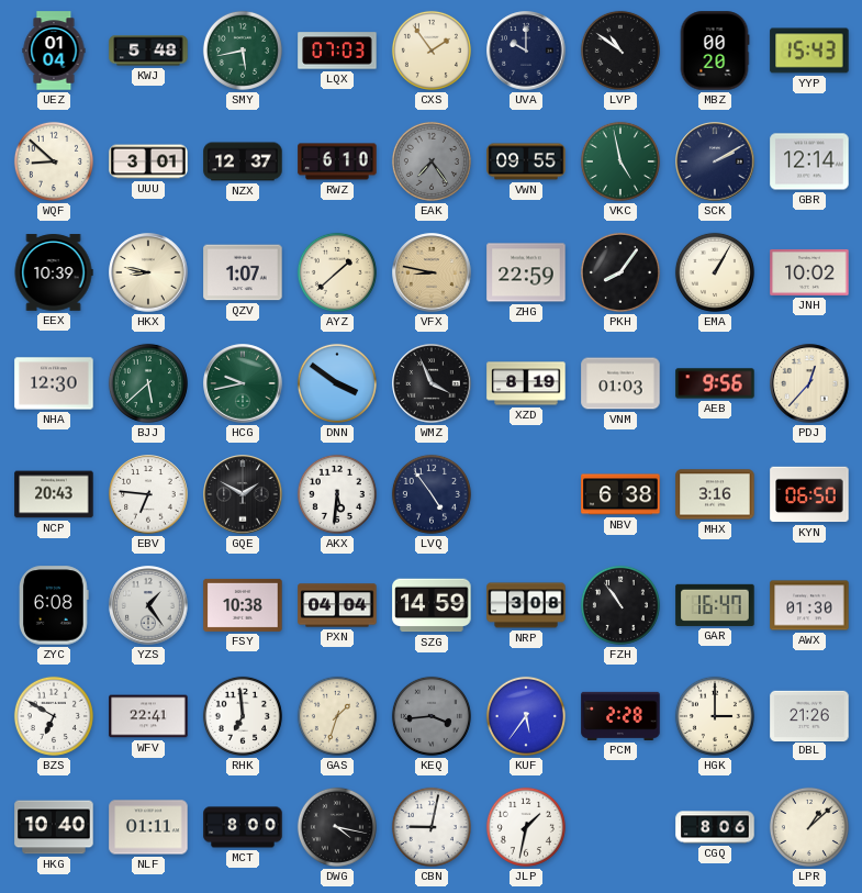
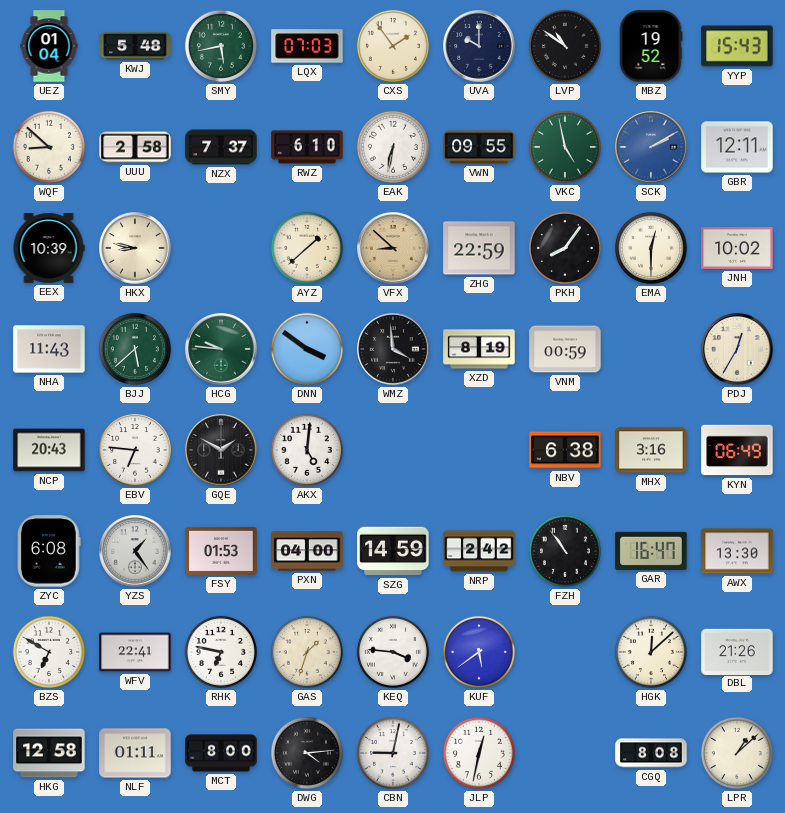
MBZ: 00:20 -> 19:52 (651, 46)
UUU: 3:01 -> 2:58 (135, 147)
NZX: 12:37 -> 7:37 (221, 147)
EAK: 7:24 -> 6:32 (393, 147)
EAK dial: grey -> white (393, 147)
SCK dial: navy -> blue (651, 147)
GBR: 12:14 -> 12:11 (737, 147)
QZV: 1:07 -> none (243, 272)
VFX: 8:47 -> 8:52 (393, 248)
EMA: 1:05 -> 12:30 (651, 248)
NHA: 12:30 -> 11:43 (49, 349)
HCG: 9:43 -> 9:46 (221, 349)
WMZ: 3:56 -> 3:59 (393, 349)
VNM: 01:03 -> 00:59 (565, 349)
AEB: 9:56 -> none (715, 383)
PDJ: 12:37 -> 12:35 (737, 349)
AKX: 5:31 -> 5:01 (307, 450)
LVQ: 4:54 -> none (432, 494)
KYN: 06:50 -> 06:49 (737, 450)
FSY: 10:38 -> 01:53 (221, 551)
PXN: 04:04 -> 04:00 (307, 551)
NRP: 3:08 -> 2:42 (479, 551)
AWX: 01:30 -> 13:30 (737, 551)
RHK: 6:59 -> 6:47 (221, 652)
KEQ: 3:44 -> 3:46 (393, 652)
KEQ dial: grey -> white (393, 652)
KUF: 5:36 -> 5:39 (479, 652)
PCM: 2:28 -> none (620, 716)
HGK: 3:00 -> 12:08 (651, 652)
HKG: 10:40 -> 12:58 (49, 753)
DWG: 4:17 -> 4:14 (307, 753)
JLP: 1:32 -> 12:32 (479, 753)
CGQ: 8:06 -> 8:08 (651, 753)
